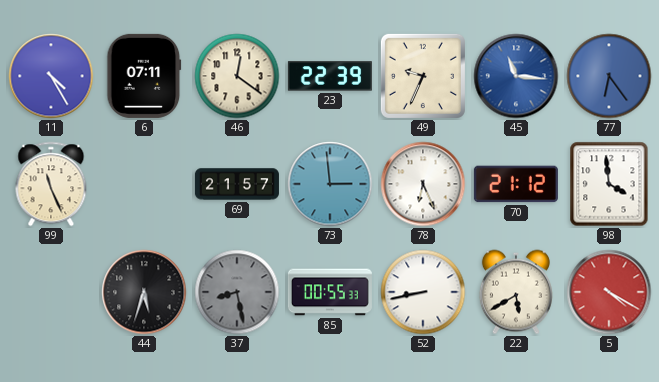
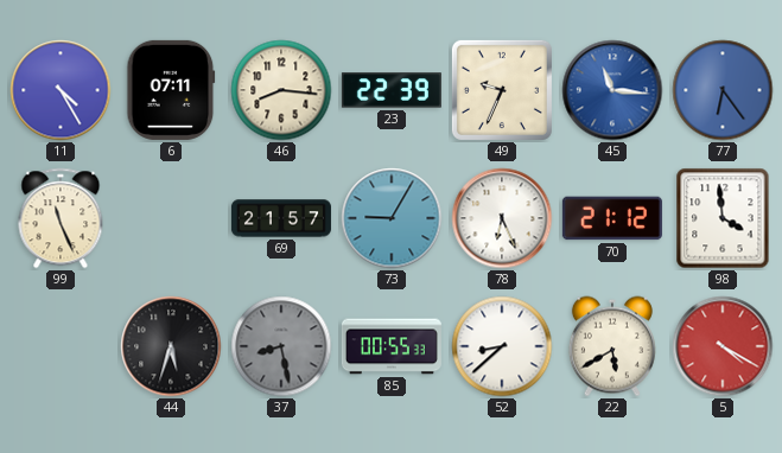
46: 12:21 -> 8:16 (281, 90)
73: 2:59 -> 9:05 (392, 218)
52: 8:43 -> 8:38 (502, 346)
